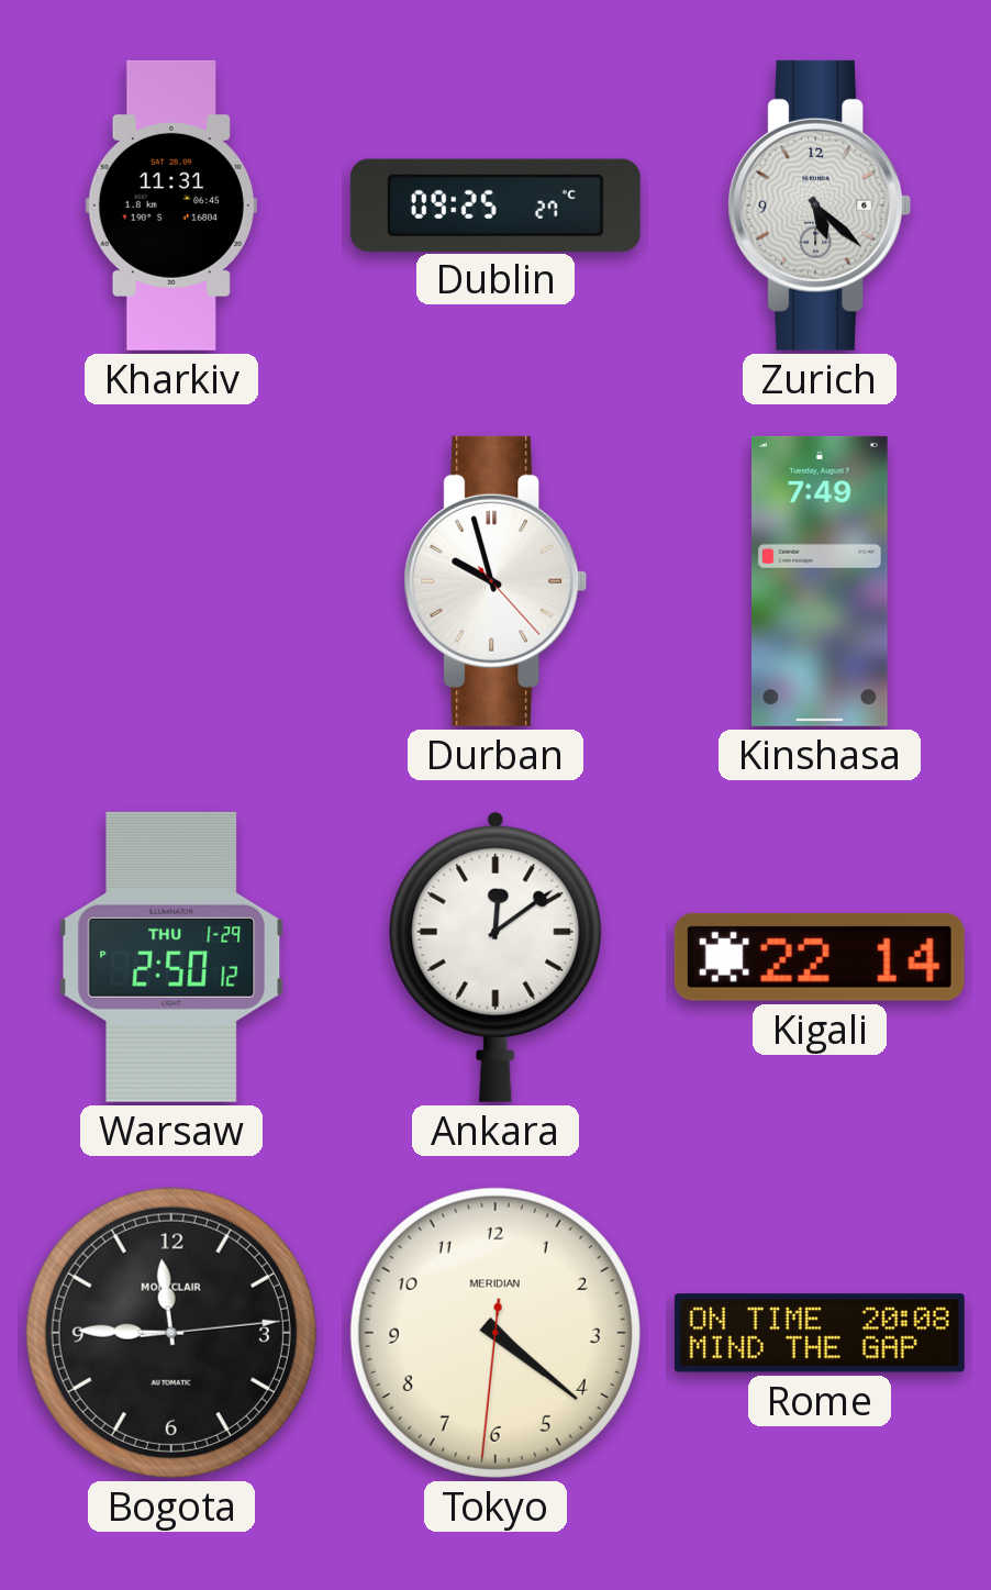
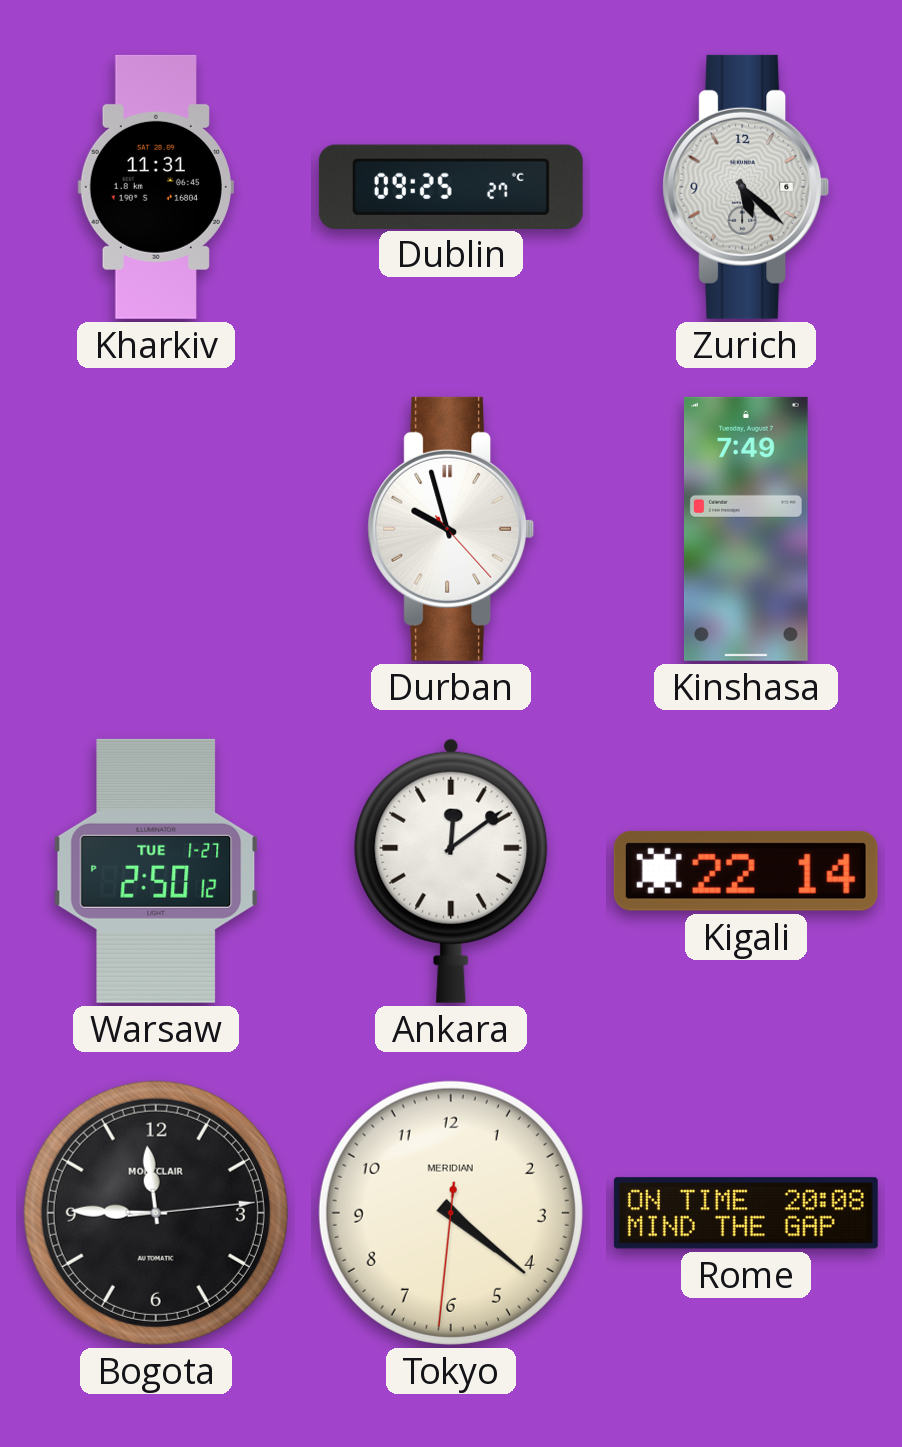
Warsaw date: THU 1-29 -> TUE 1-27 (156, 871)
